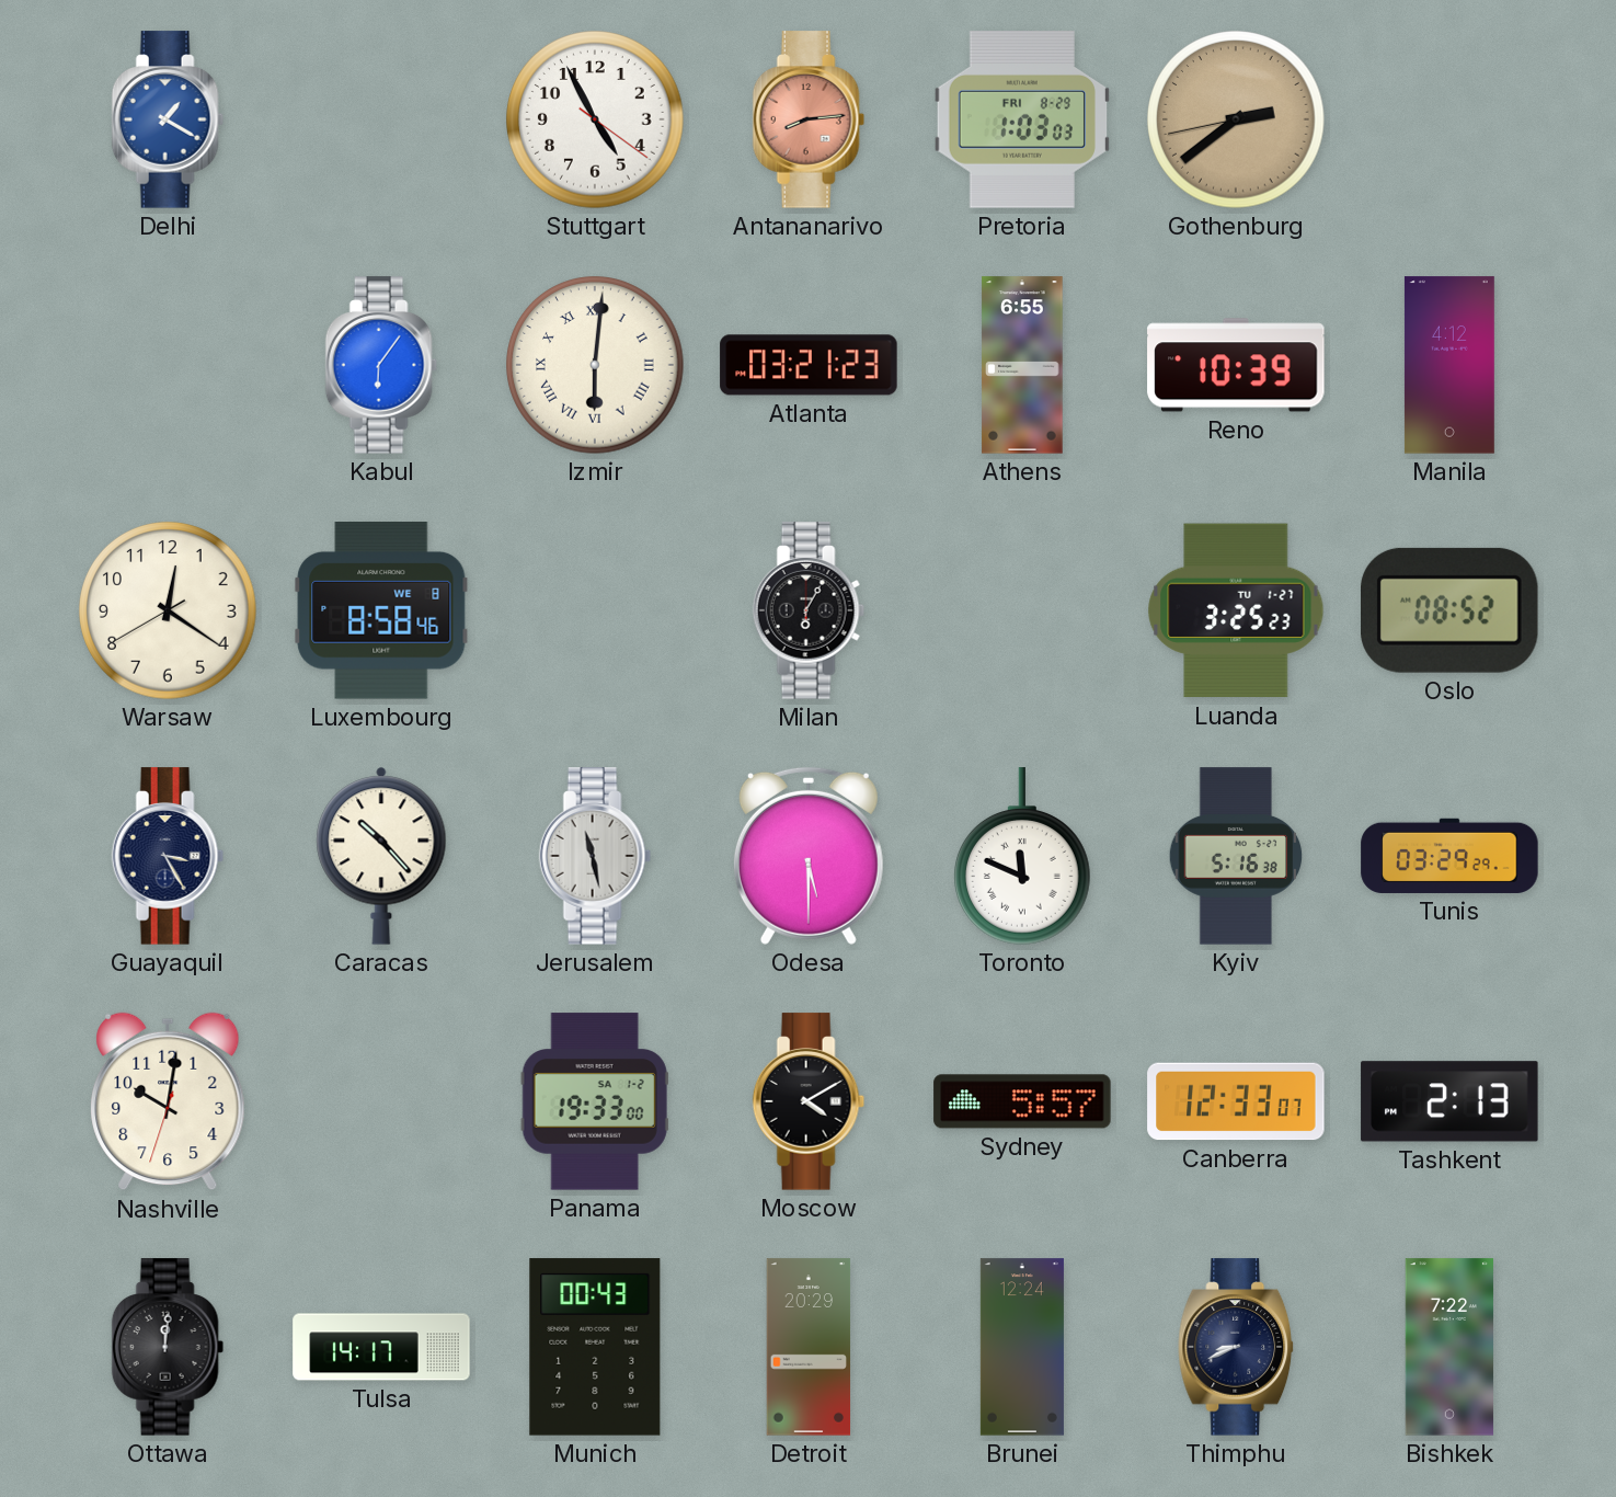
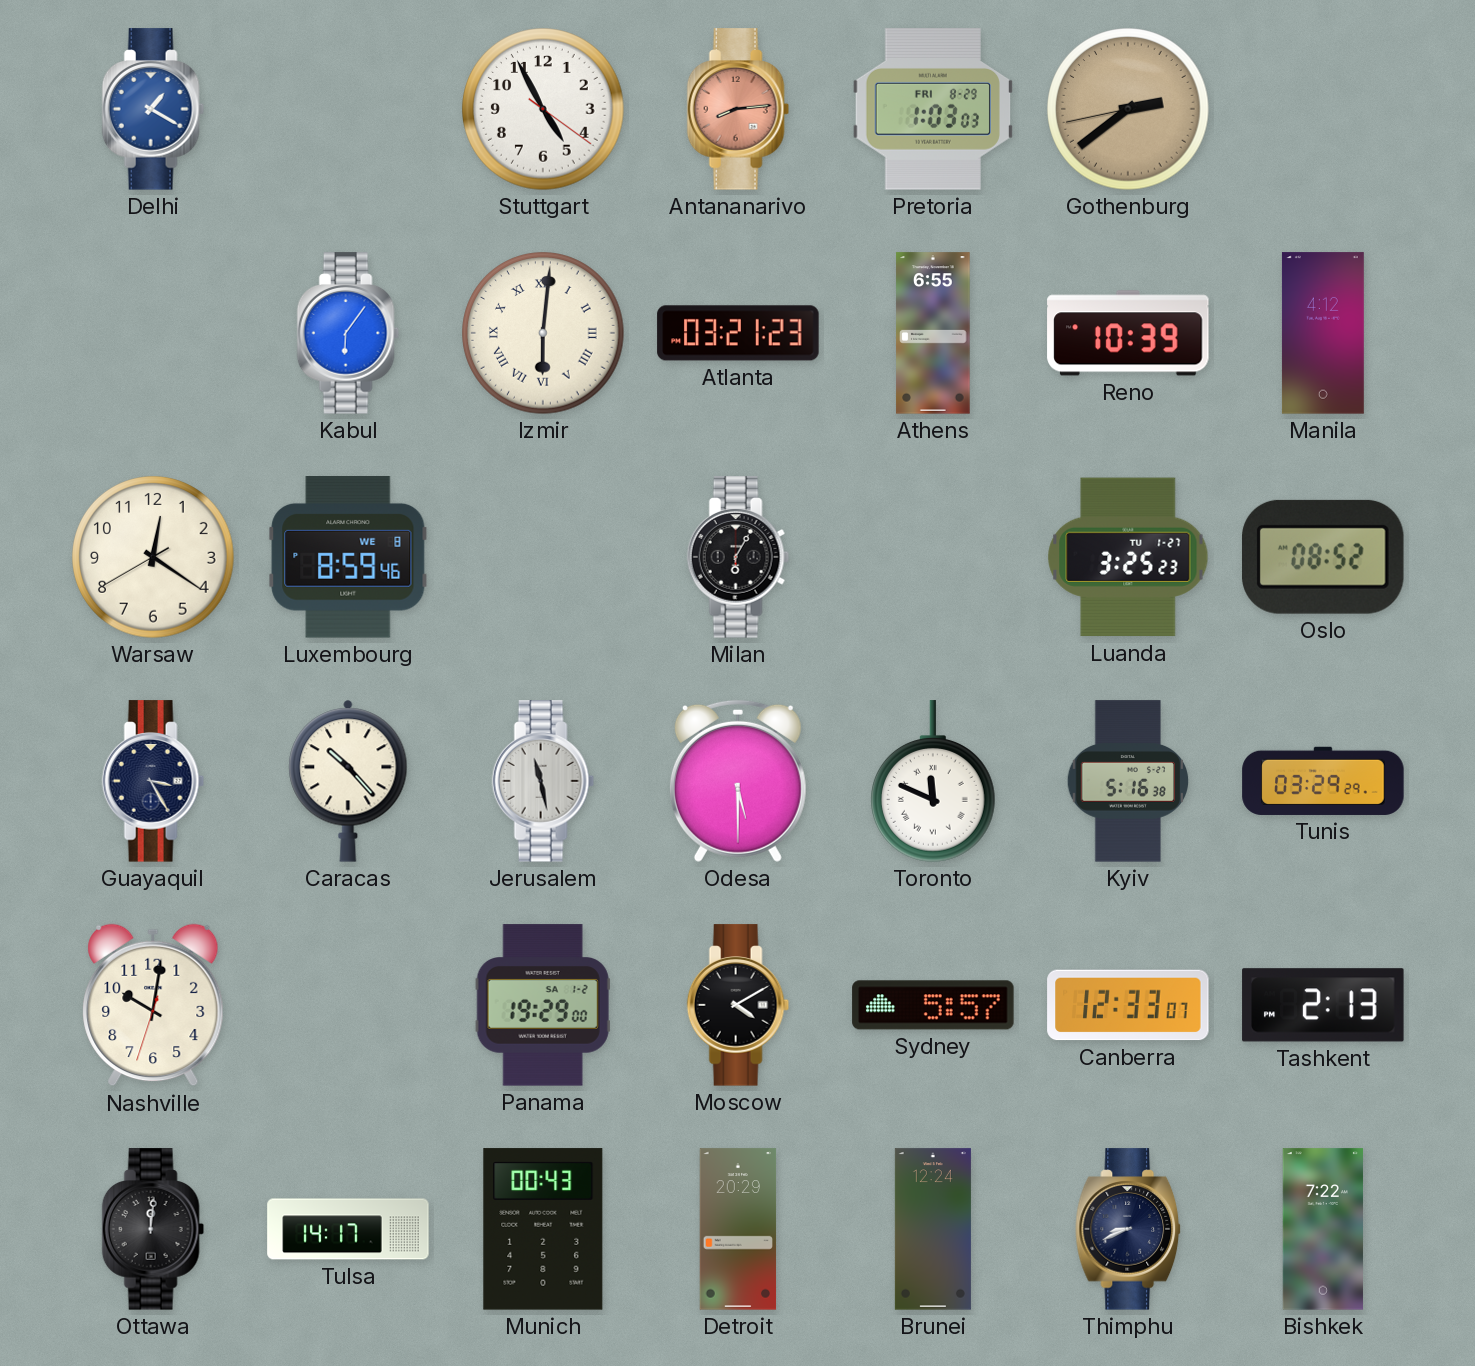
Luxembourg: 8:58 -> 8:59 (348, 557)
Panama: 19:33 -> 19:29 (543, 1005)
